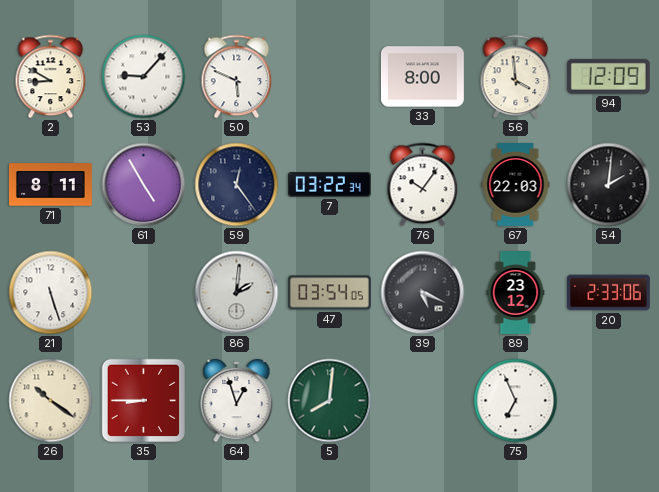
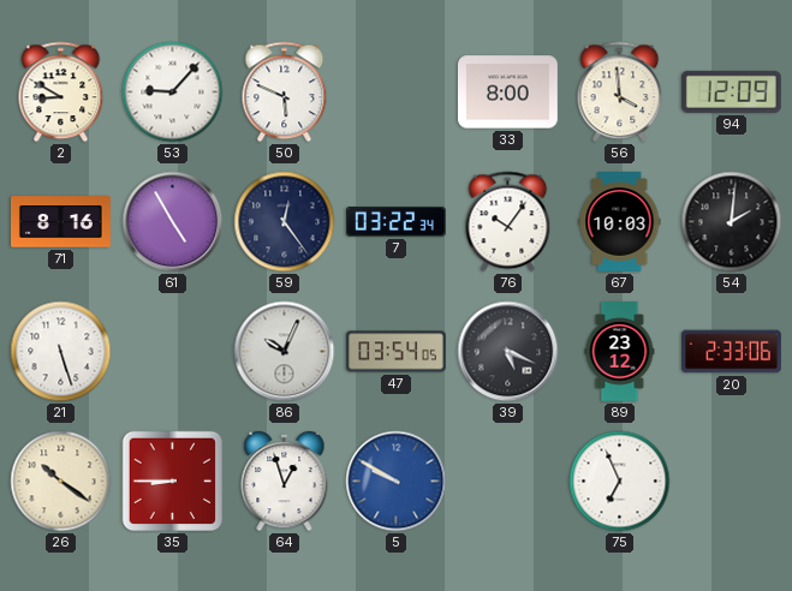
71: 8:11 -> 8:16 (61, 222)
67: 22:03 -> 10:03 (620, 222)
86: 2:01 -> 10:04 (285, 352)
5: 8:01 -> 9:50 (397, 482)
5 dial: green -> blue (397, 482)
